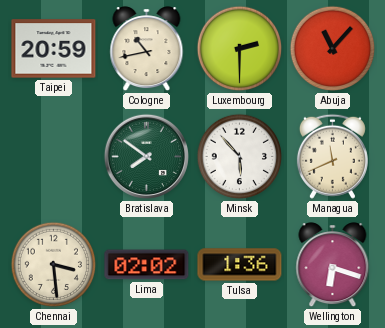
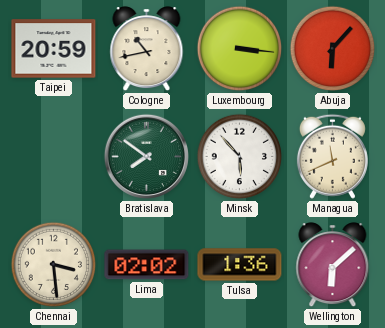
Luxembourg: 2:30 -> 3:16 (240, 49)
Abuja: 11:07 -> 6:07 (333, 49)
Wellington: 6:18 -> 6:08 (333, 265)
